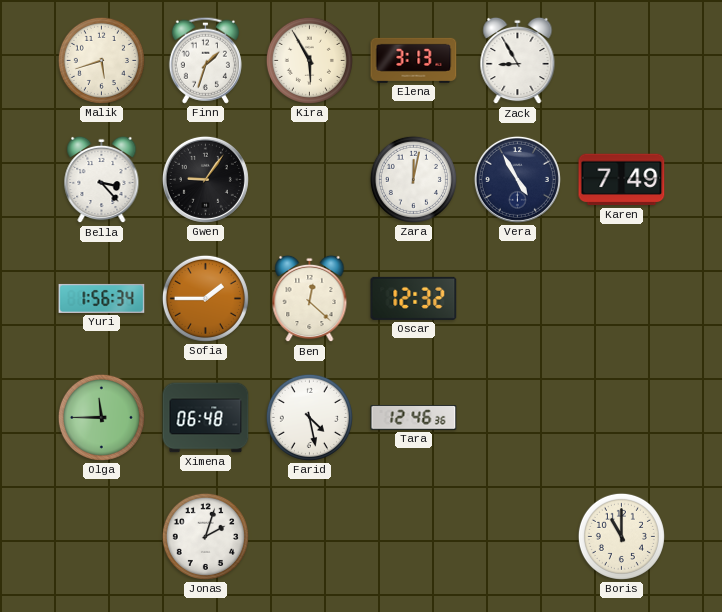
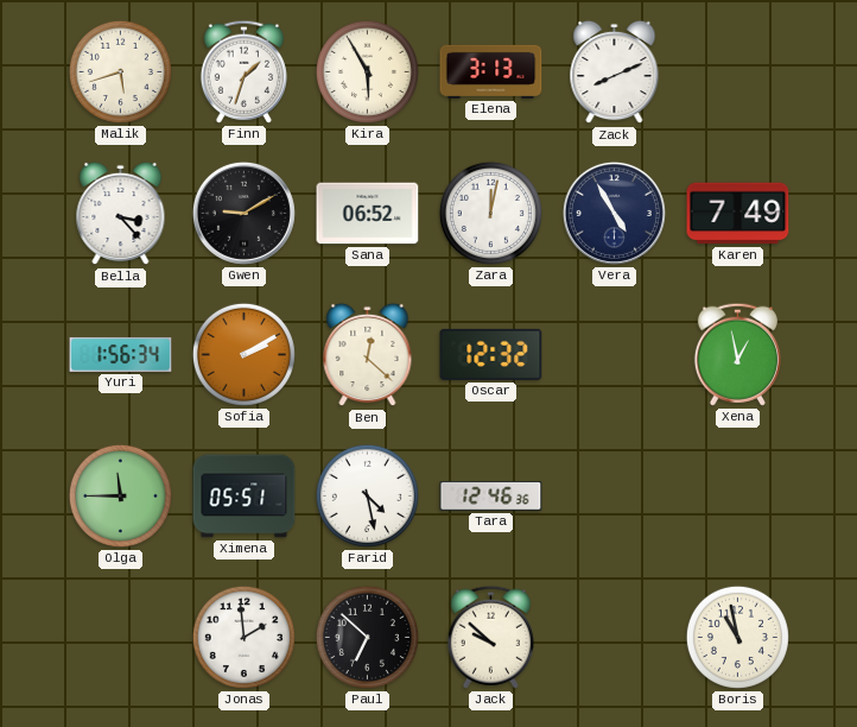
Zack: 8:55 -> 8:11 (615, 72)
Gwen: 9:06 -> 9:10 (243, 213)
Sana: none -> 06:52 (368, 214)
Sofia: 1:45 -> 2:10 (243, 354)
Xena: none -> 12:58 (737, 354)
Ximena: 06:48 -> 05:51 (245, 497)
Jonas: 2:03 -> 1:59 (243, 637)
Paul: none -> 6:52 (367, 637)
Jack: none -> 9:52 (490, 637)
Boris: 11:00 -> 10:58 (737, 637)
